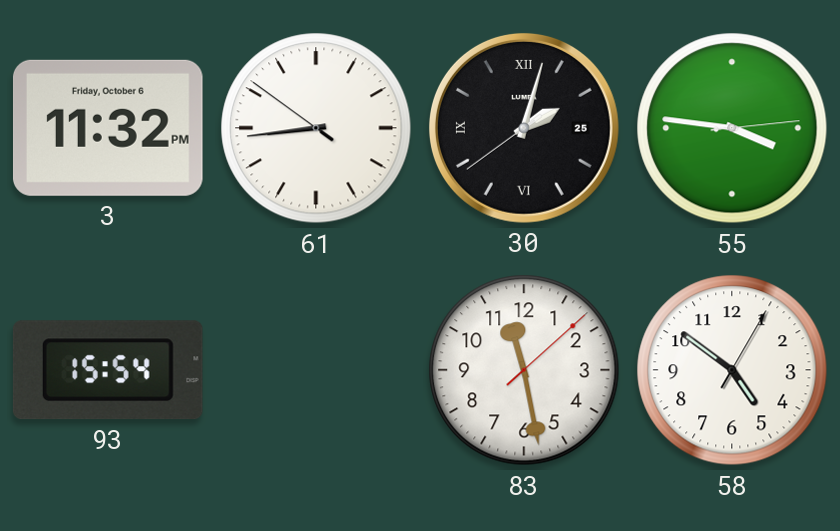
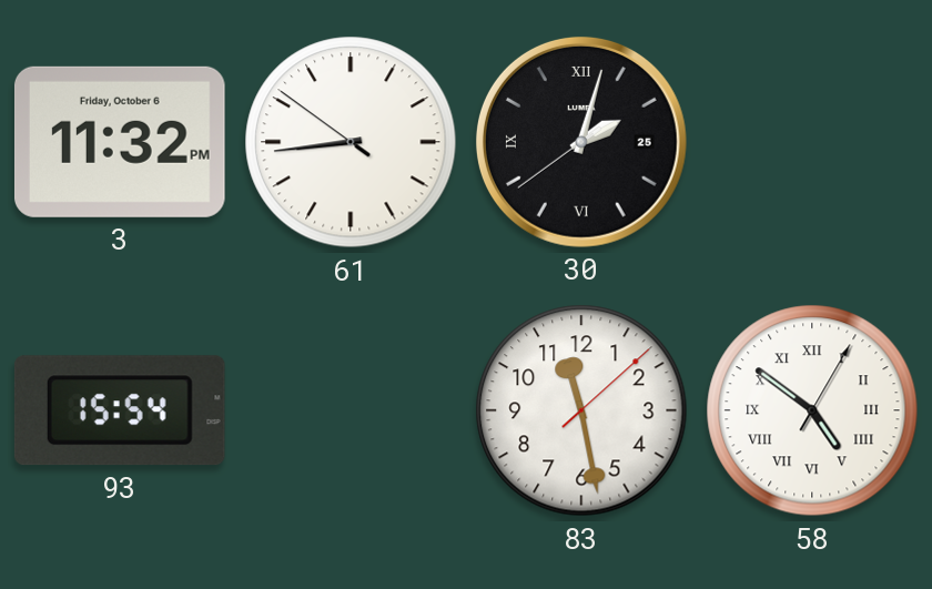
55: 3:46 -> none (732, 128)
58 numerals: Arabic -> Roman (812, 410)
